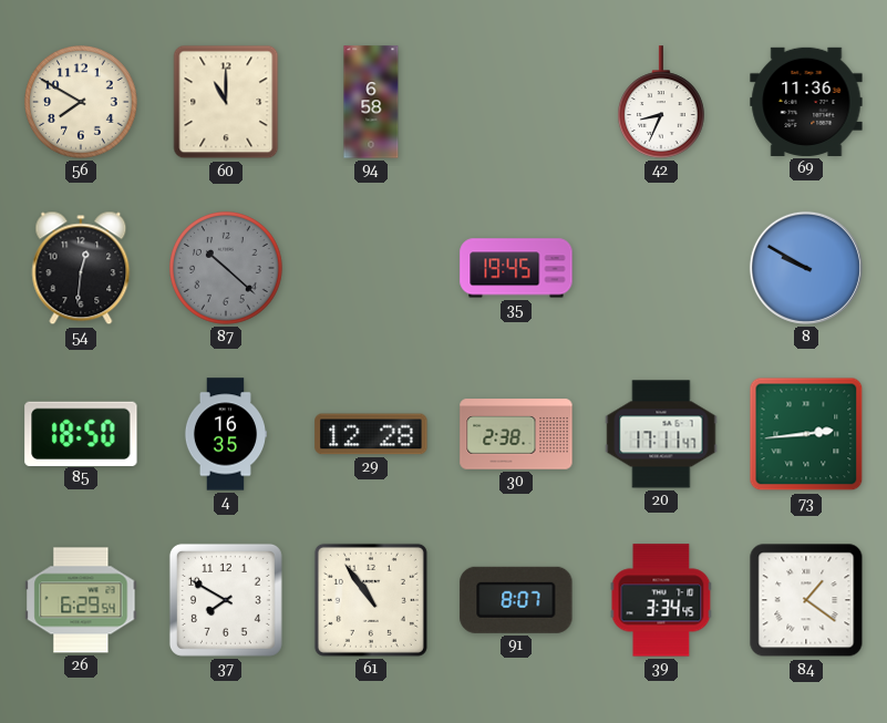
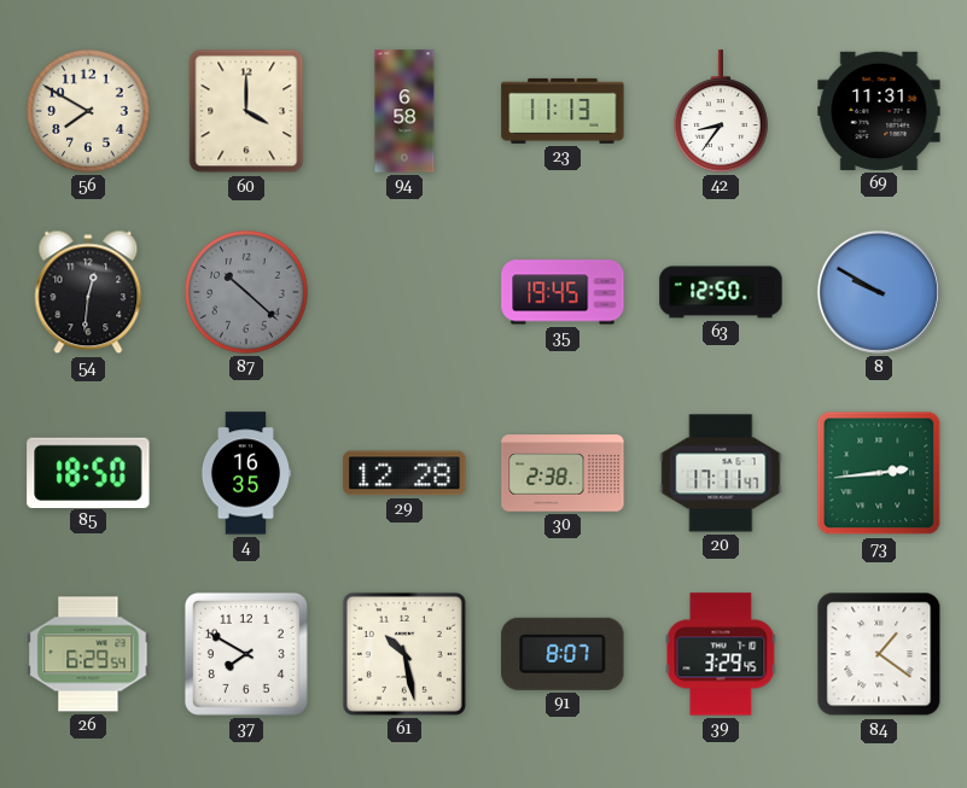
60: 11:00 -> 4:00 (246, 111)
23: none -> 11:13 (563, 111)
42: 8:34 -> 8:36 (722, 111)
69: 11:36 -> 11:31 (879, 111)
63: none -> 12:50 (721, 292)
61: 10:54 -> 10:28 (404, 654)
39: 3:34 -> 3:29 (721, 654)
